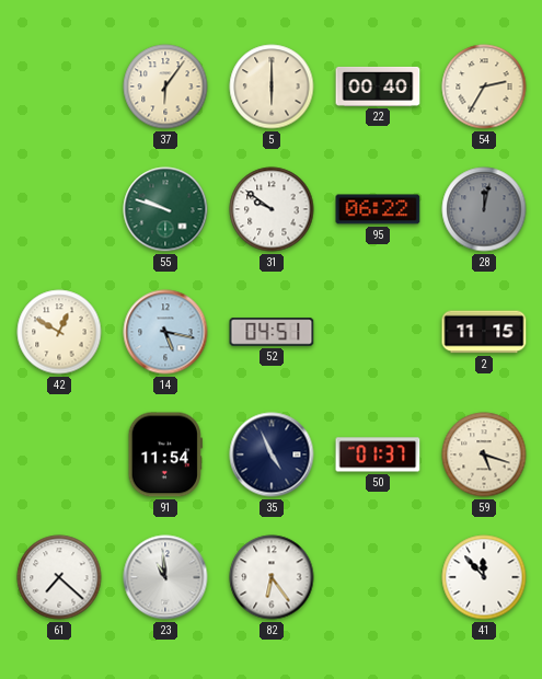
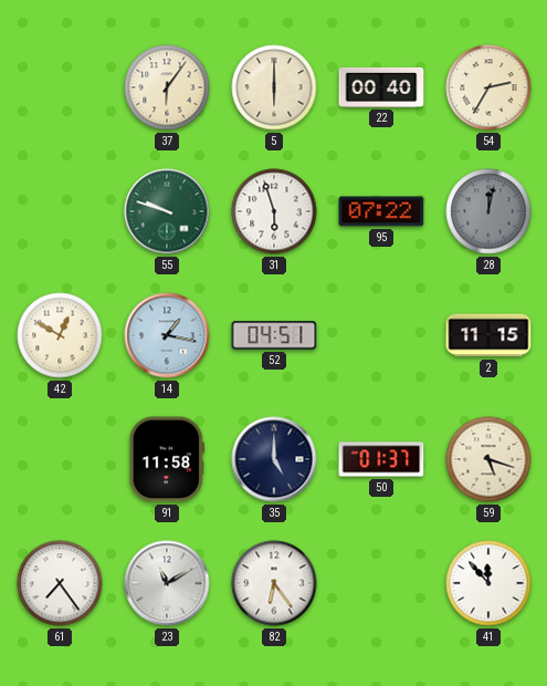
31: 9:51 -> 5:57 (274, 211)
95: 06:22 -> 07:22 (381, 211)
14: 5:17 -> 1:17 (167, 335)
91: 11:54 -> 11:58 (167, 459)
35: 4:56 -> 5:00 (274, 459)
61: 7:22 -> 7:24 (60, 583)
23: 10:59 -> 11:10 (167, 583)
